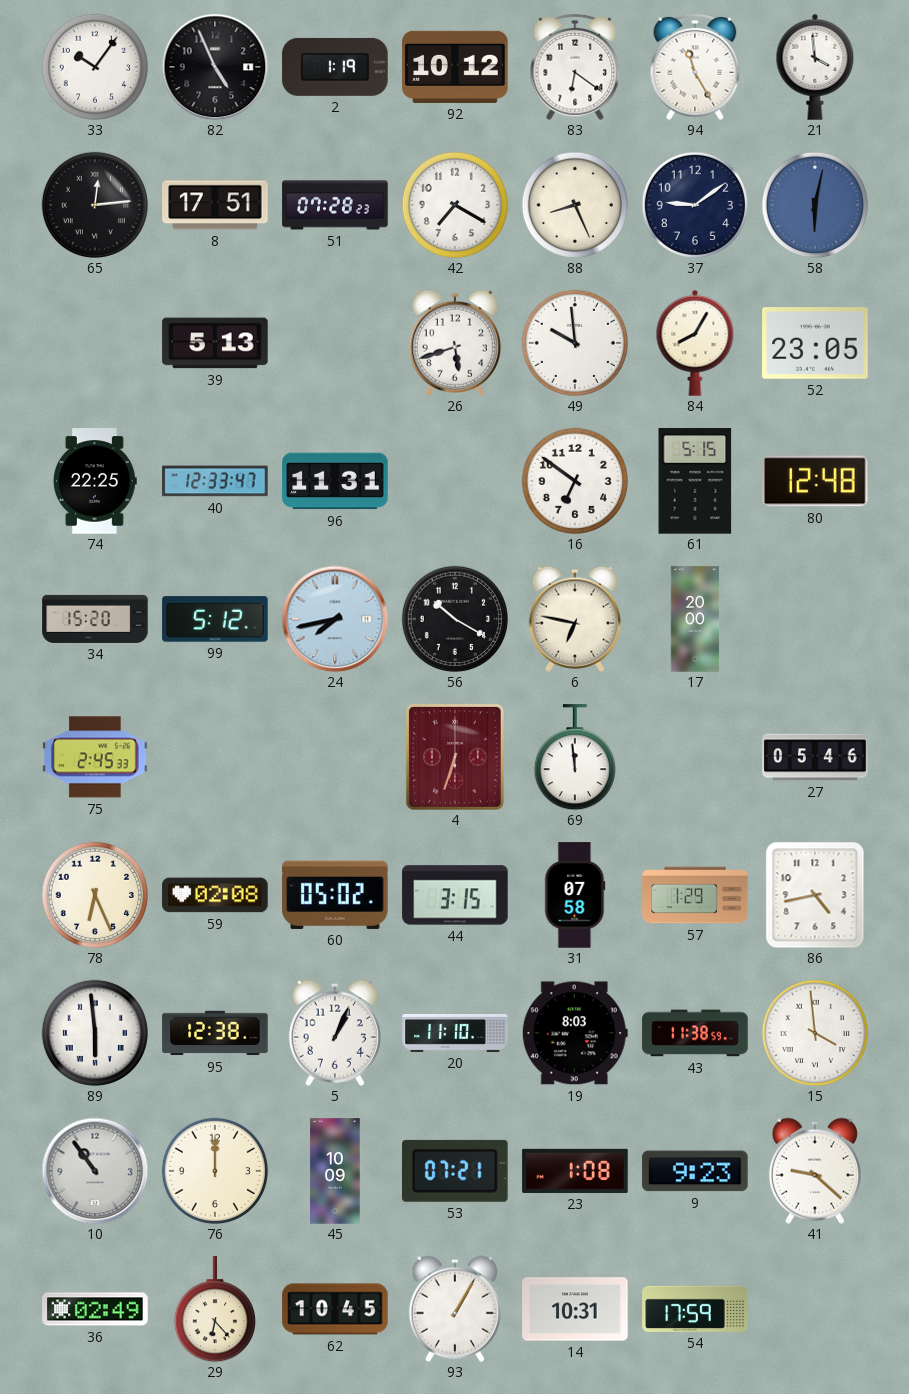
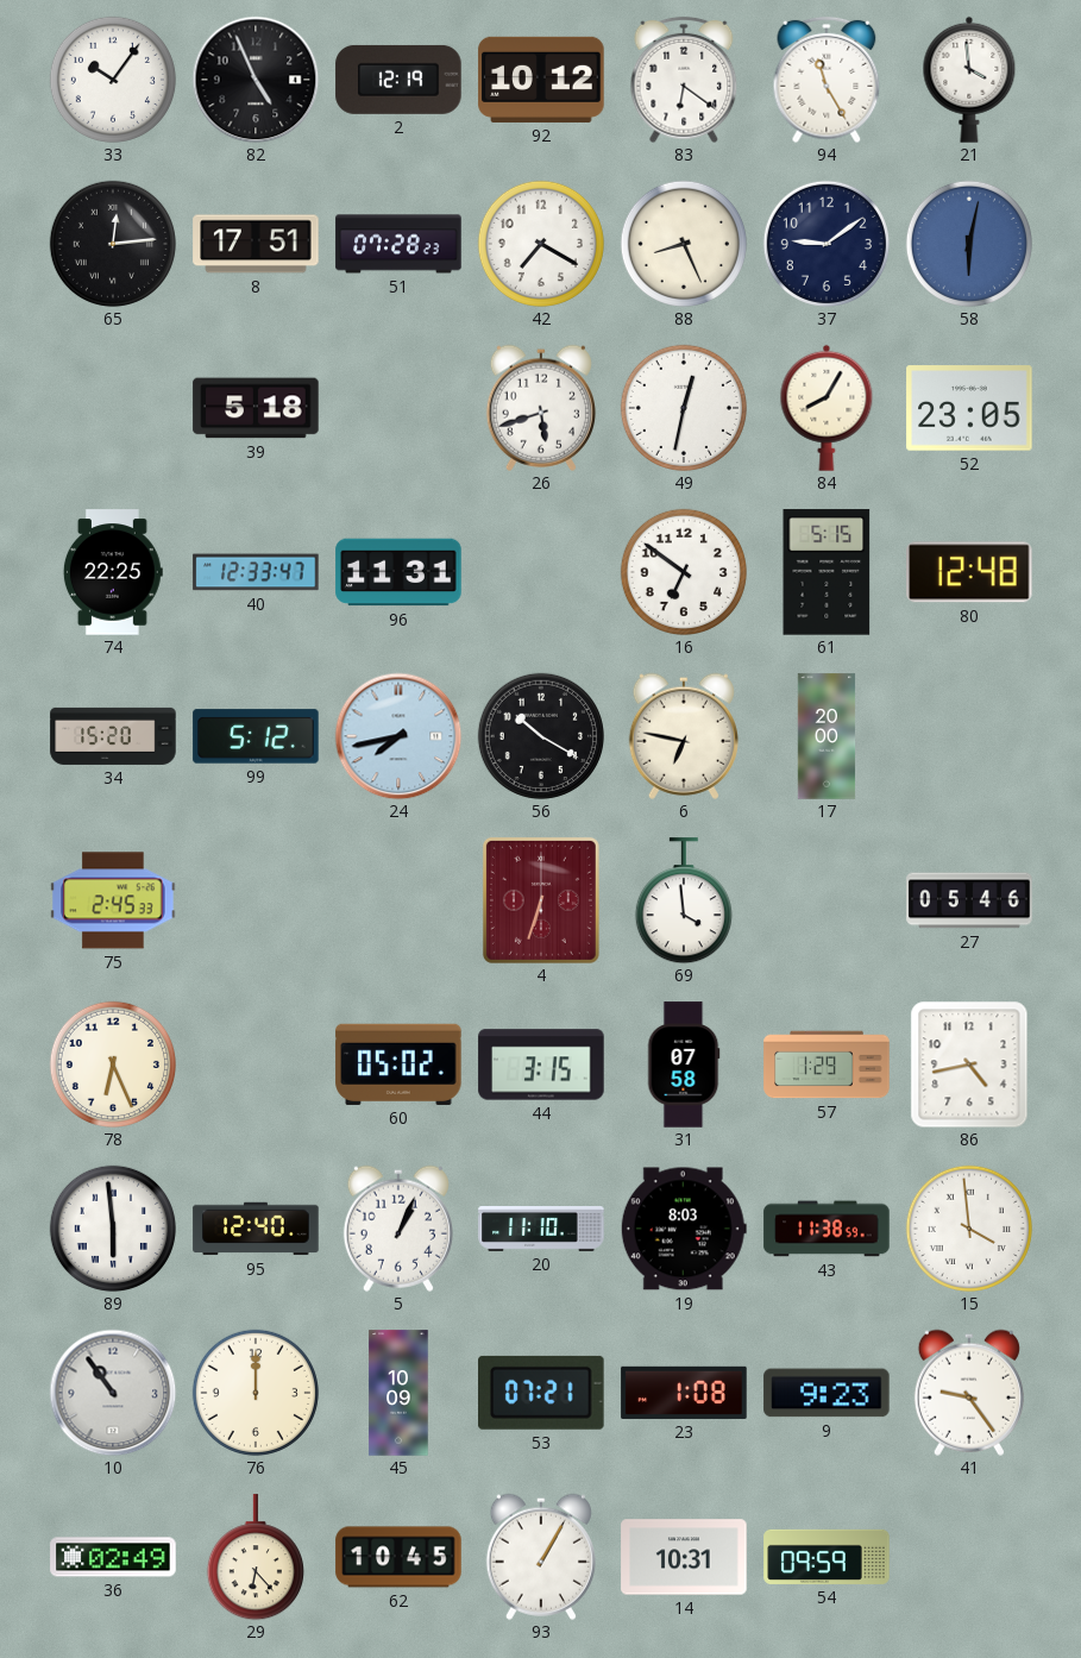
2: 1:19 -> 12:19 (398, 80)
39: 5:13 -> 5:18 (256, 408)
49: 9:59 -> 12:32 (684, 408)
69: 11:59 -> 3:59 (684, 900)
59: 02:08 -> none (215, 895)
95: 12:38 -> 12:40 (256, 1229)
41: 9:22 -> 9:24 (969, 1393)
54: 17:59 -> 09:59 (827, 1557)
